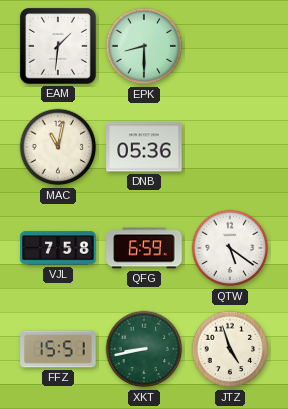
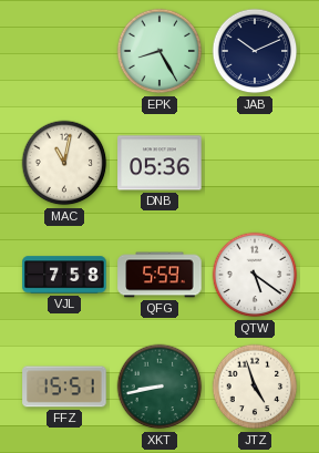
EAM: 1:31 -> none (58, 46)
EPK: 8:30 -> 8:25 (159, 51)
JAB: none -> 10:11 (255, 51)
QFG: 6:59 -> 5:59 (159, 275)
